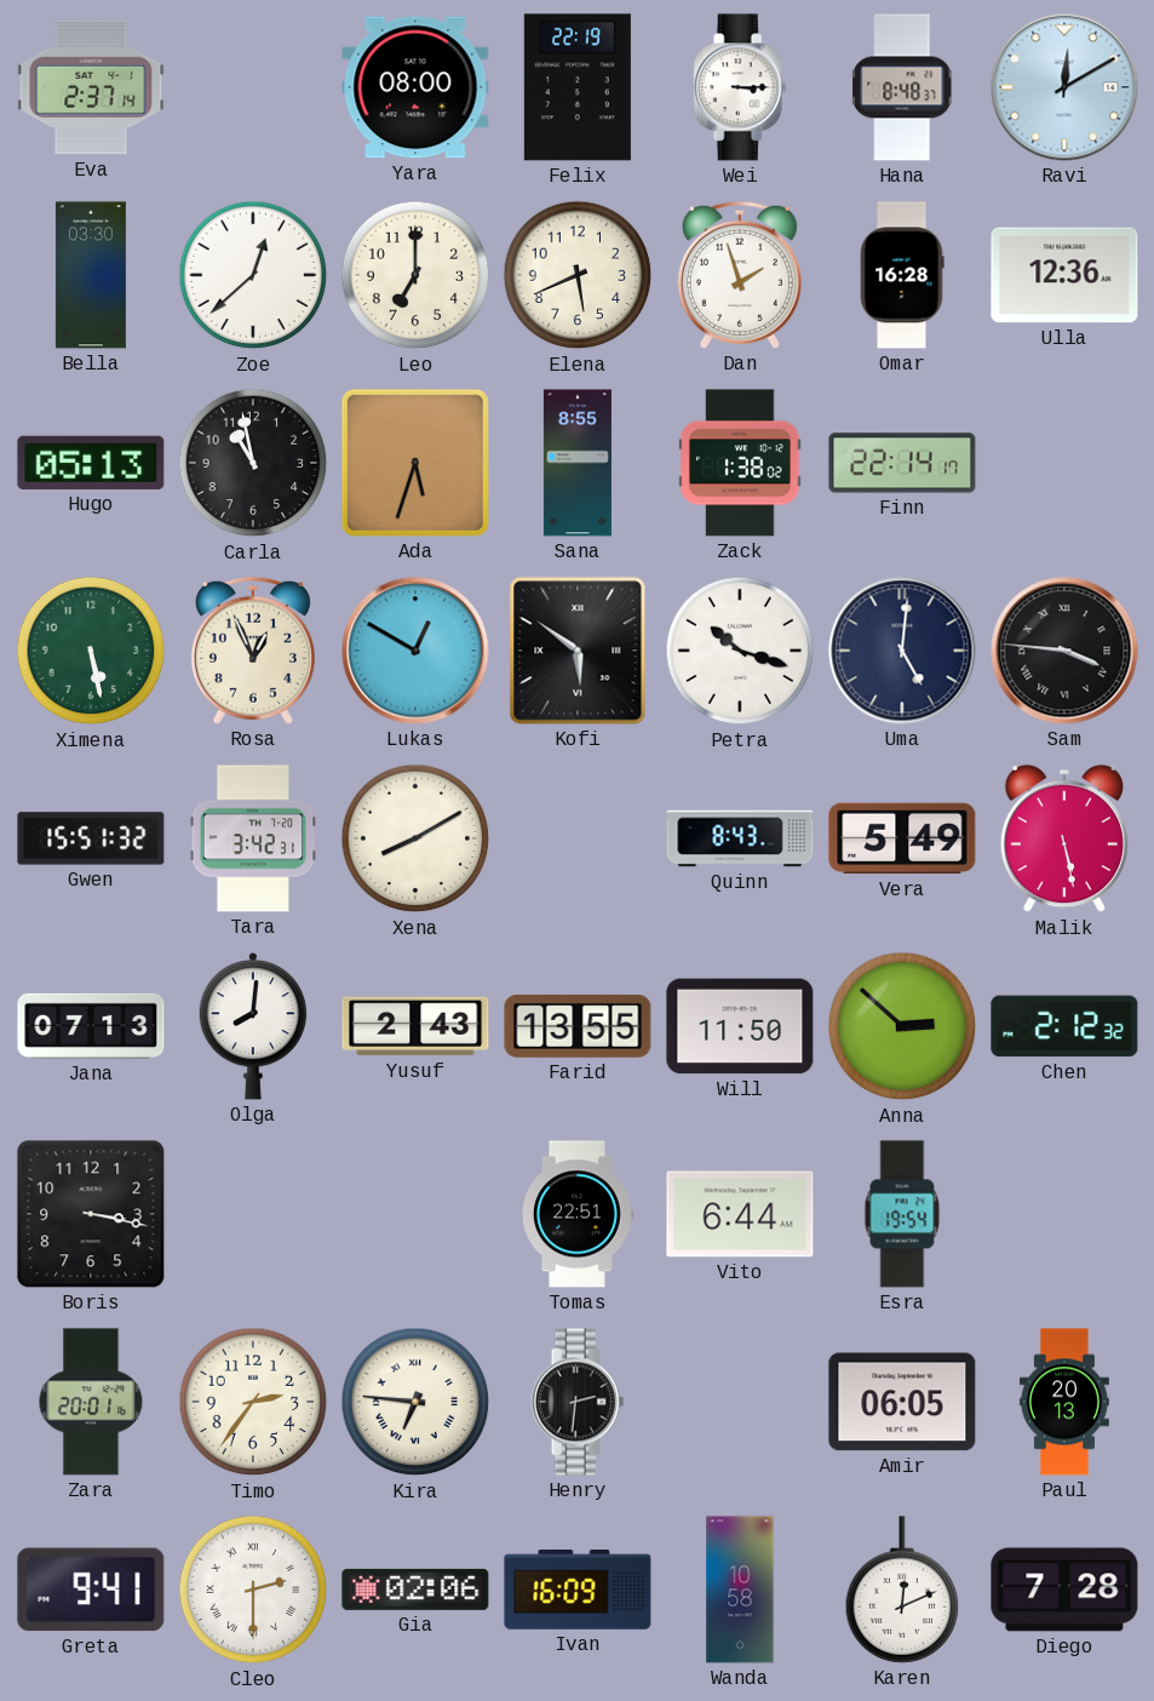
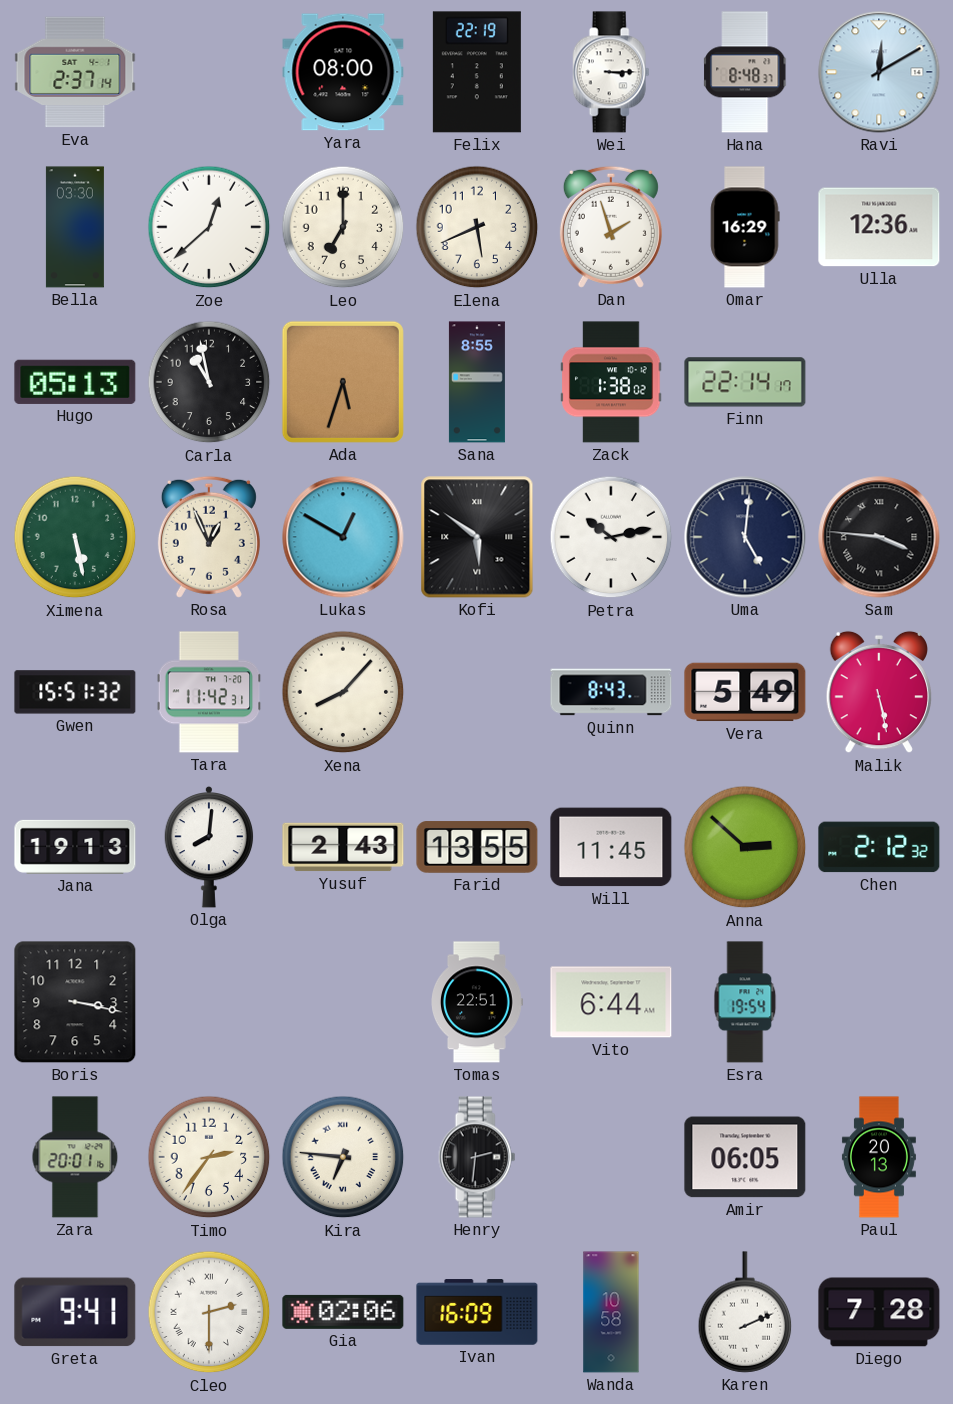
Omar: 16:28 -> 16:29 (745, 227)
Petra: 10:18 -> 10:13 (611, 537)
Tara: 3:42 -> 11:42 (209, 692)
Xena: 8:10 -> 8:07 (343, 692)
Jana: 07:13 -> 19:13 (75, 847)
Will: 11:50 -> 11:45 (611, 847)
Karen: 12:11 -> 2:11 (745, 1312)
